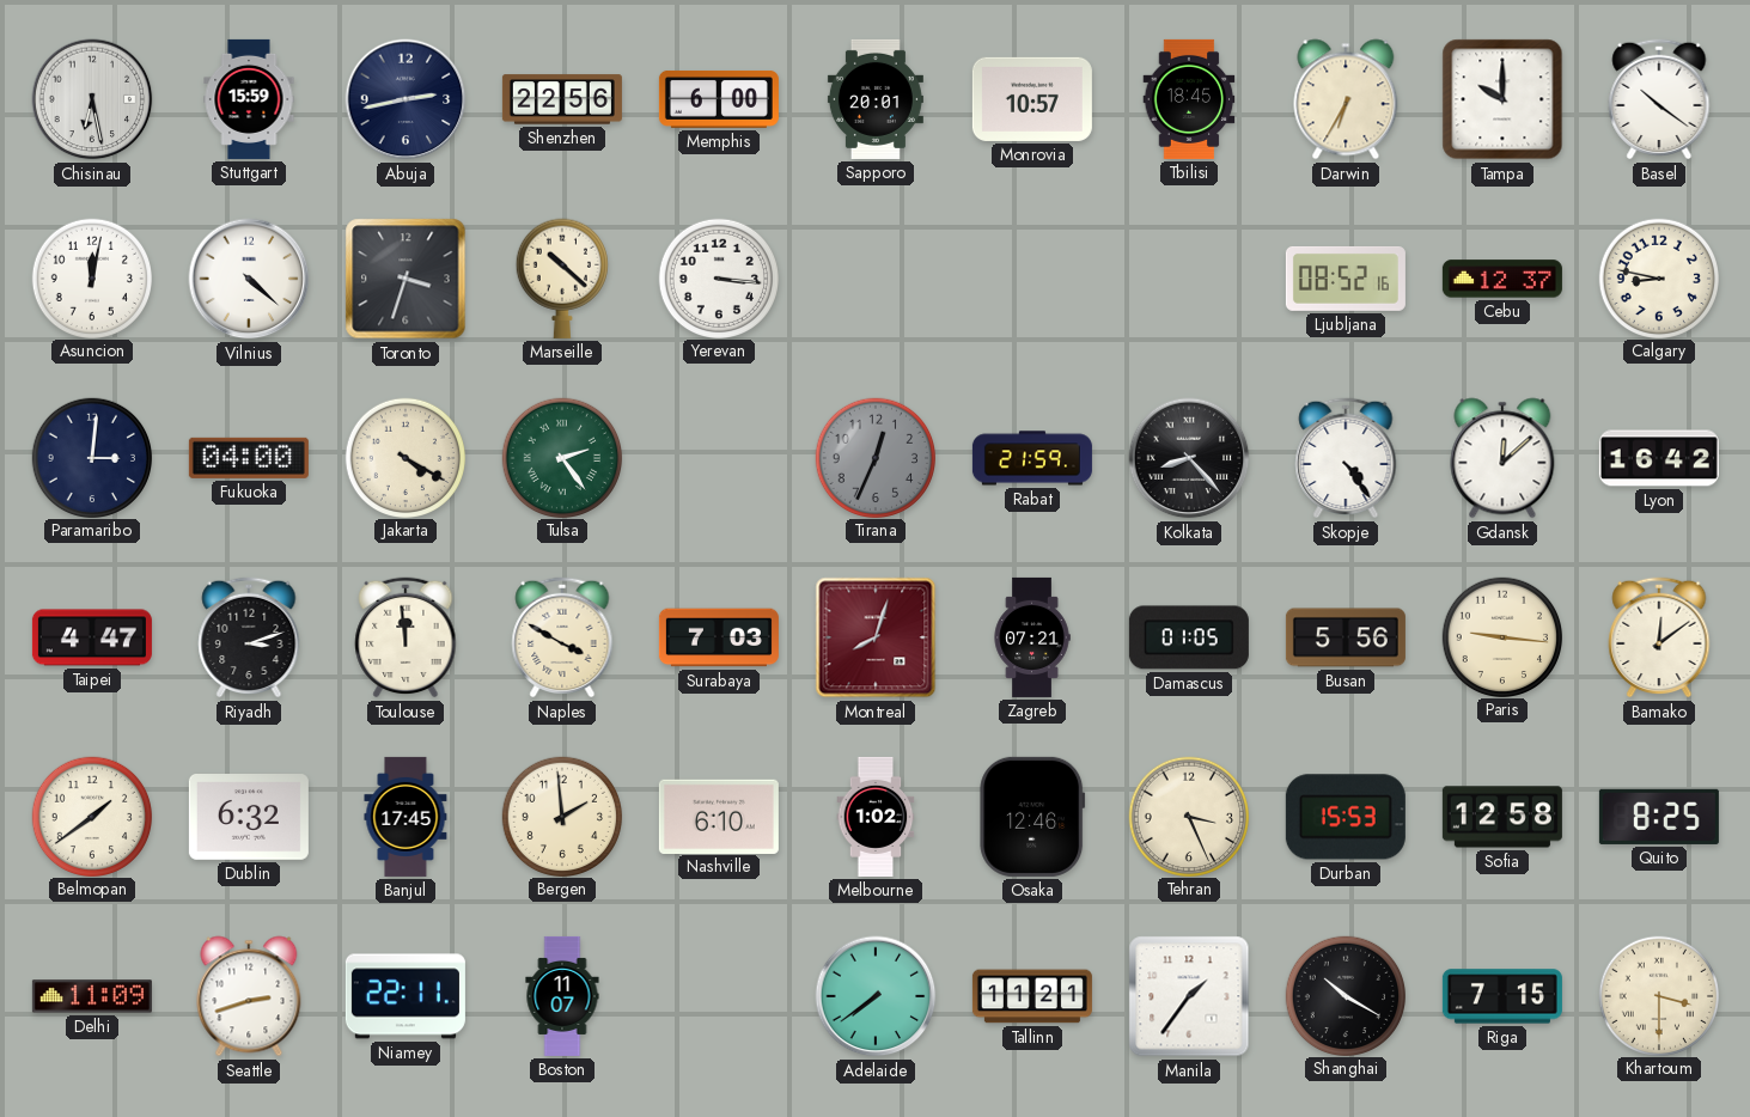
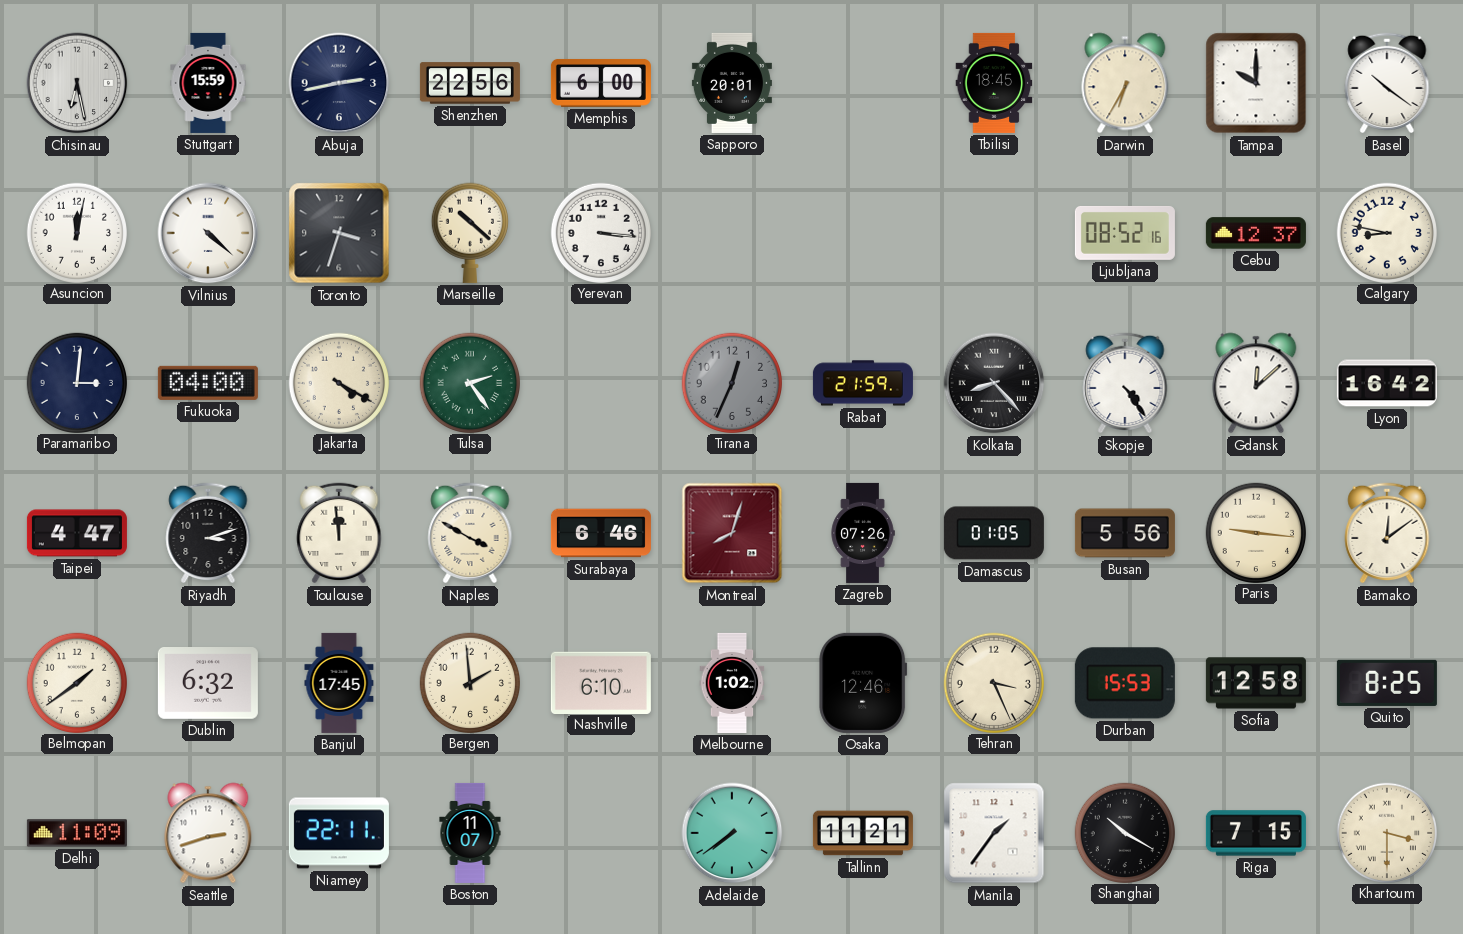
Monrovia: 10:57 -> none (1032, 99)
Surabaya: 7:03 -> 6:46 (601, 533)
Zagreb: 07:21 -> 07:26 (863, 533)
